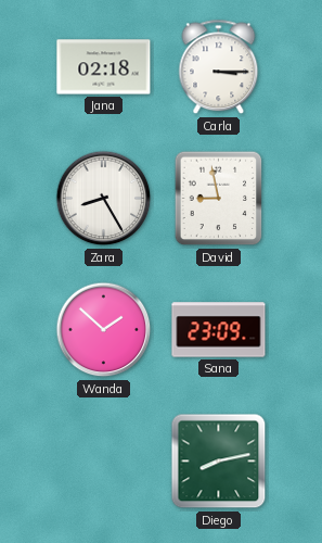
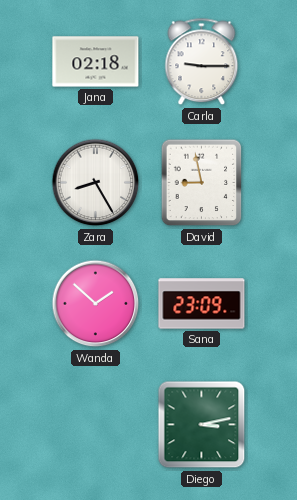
Carla: 3:15 -> 9:15 (202, 62)
Diego: 8:13 -> 3:13 (202, 425)
